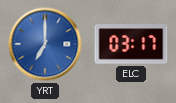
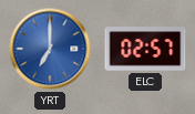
ELC: 03:17 -> 02:57 (145, 49)
